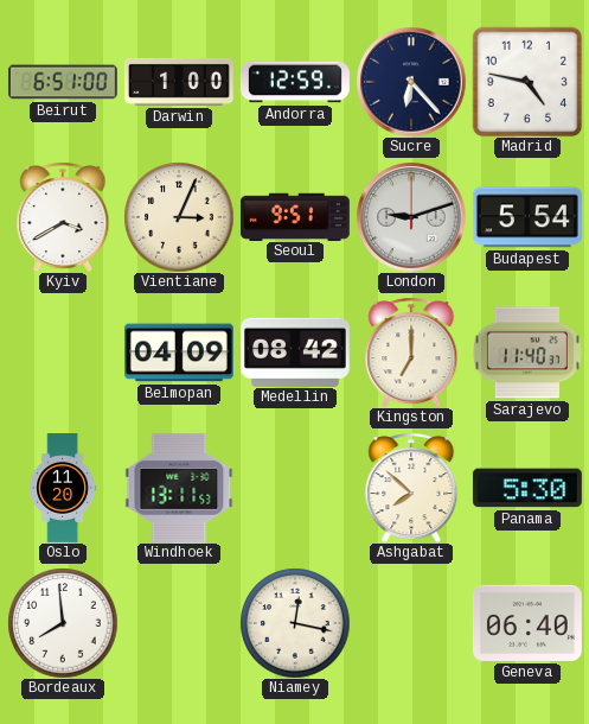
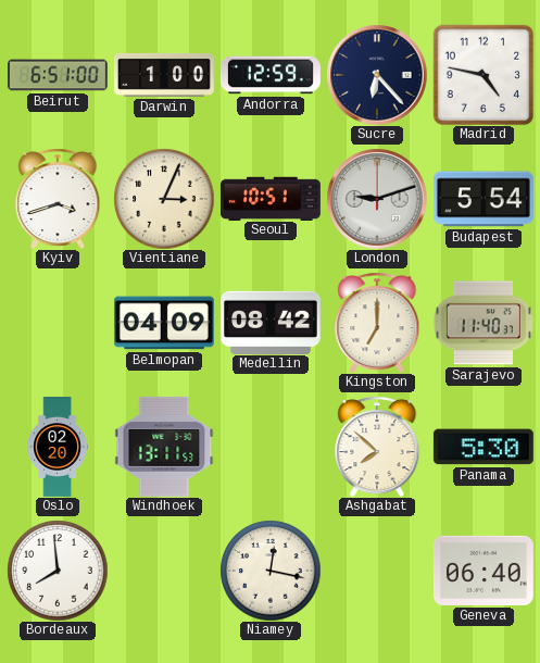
Kyiv: 3:40 -> 3:42 (58, 199)
Seoul: 9:51 -> 10:51 (271, 198)
Oslo: 11:20 -> 02:20 (56, 448)
